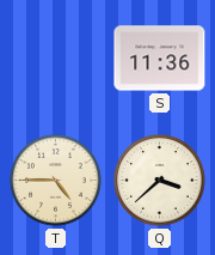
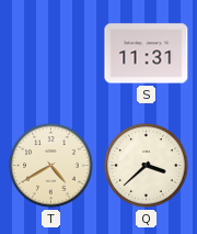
S: 11:36 -> 11:31 (147, 54)
T: 4:45 -> 4:40 (51, 166)
